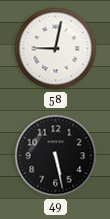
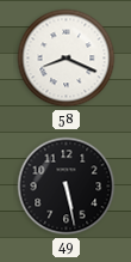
58: 9:02 -> 8:19 (67, 59)
